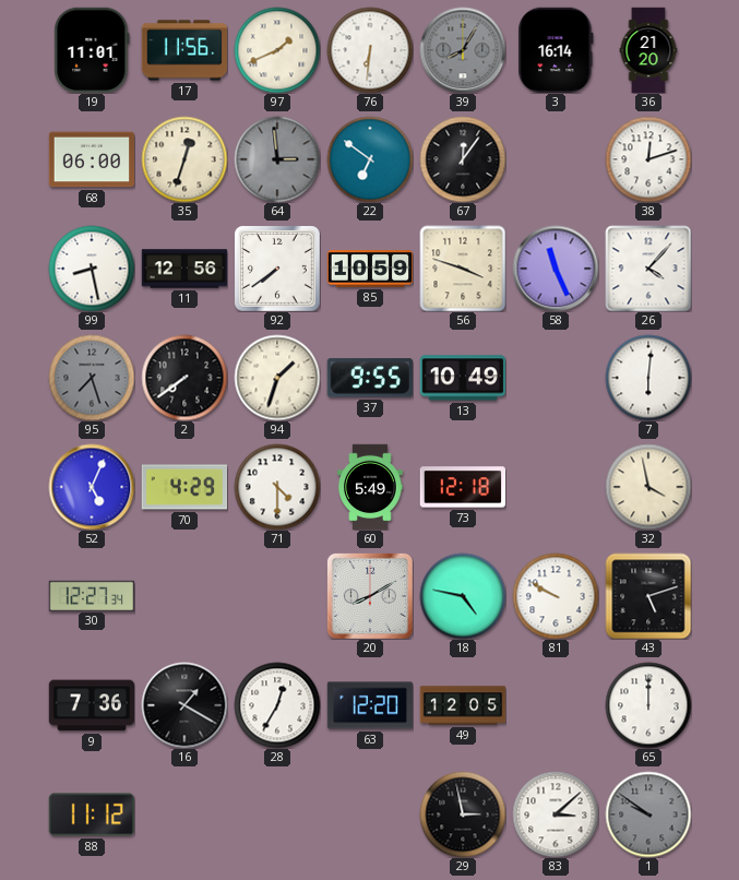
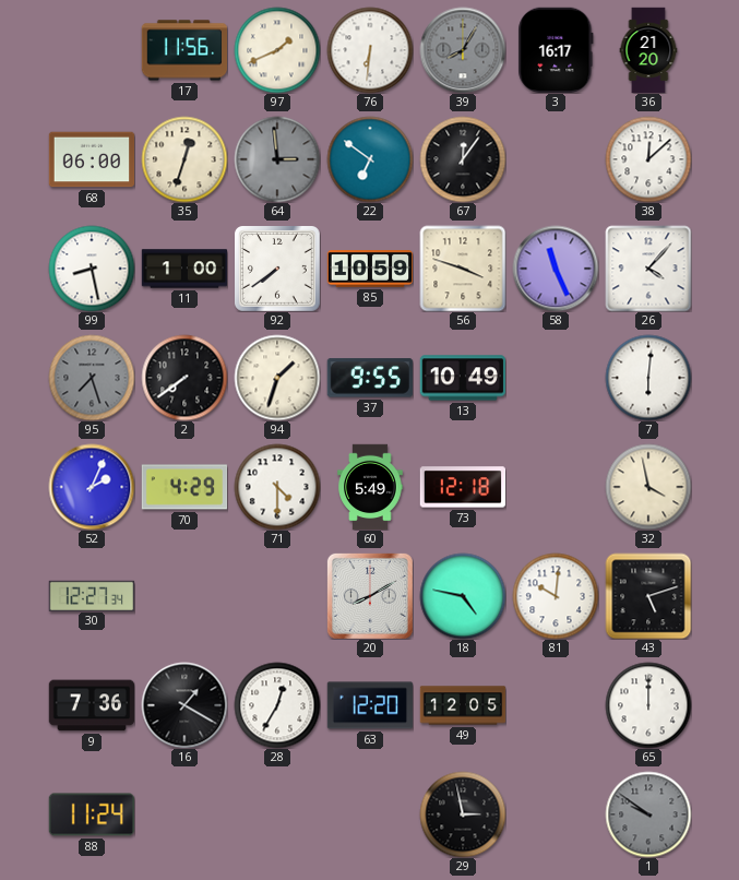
19: 11:01 -> none (92, 49)
3: 16:14 -> 16:17 (556, 49)
38: 12:12 -> 12:08 (648, 159)
11: 12:56 -> 1:00 (184, 269)
52: 5:04 -> 2:04 (92, 487)
81: 9:50 -> 10:01 (556, 596)
88: 11:12 -> 11:24 (92, 814)
83: 3:08 -> none (556, 814)
